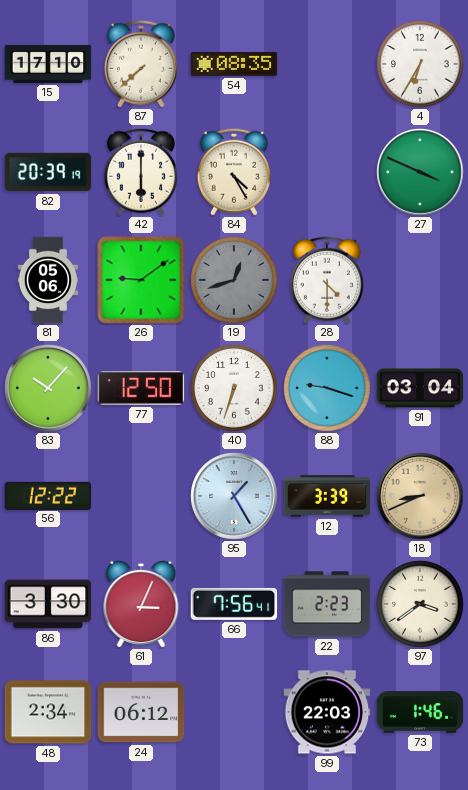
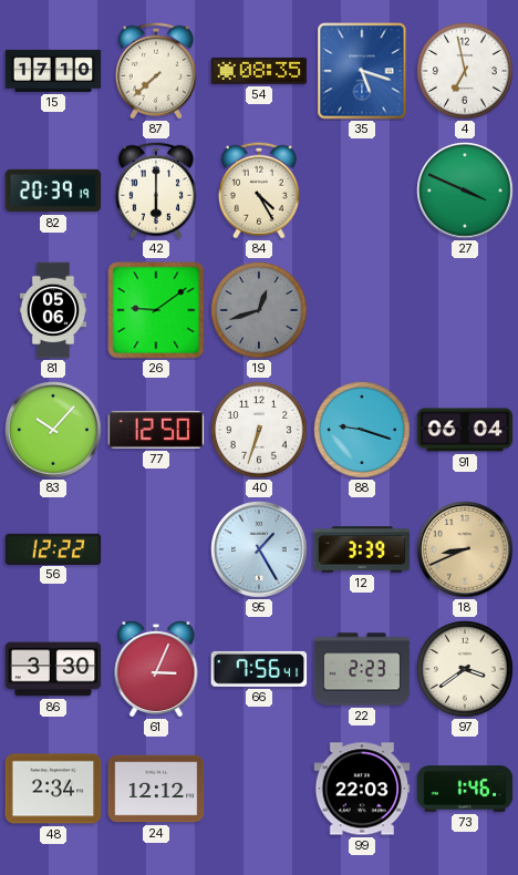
35: none -> 5:18 (362, 71)
4: 6:35 -> 6:58 (465, 71)
28: 4:30 -> none (327, 280)
91: 03:04 -> 06:04 (465, 430)
24: 06:12 -> 12:12 (156, 789)
